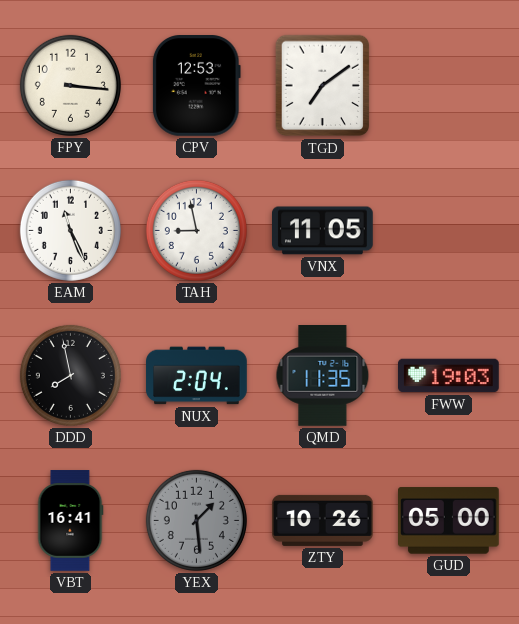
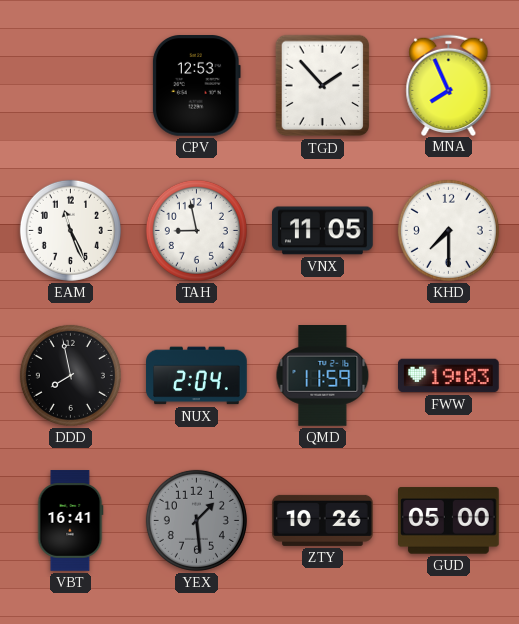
FPY: 3:16 -> none (70, 85)
TGD: 7:09 -> 1:53 (323, 86)
MNA: none -> 7:56 (449, 85)
KHD: none -> 7:30 (448, 230)
QMD: 11:35 -> 11:59 (323, 376)
